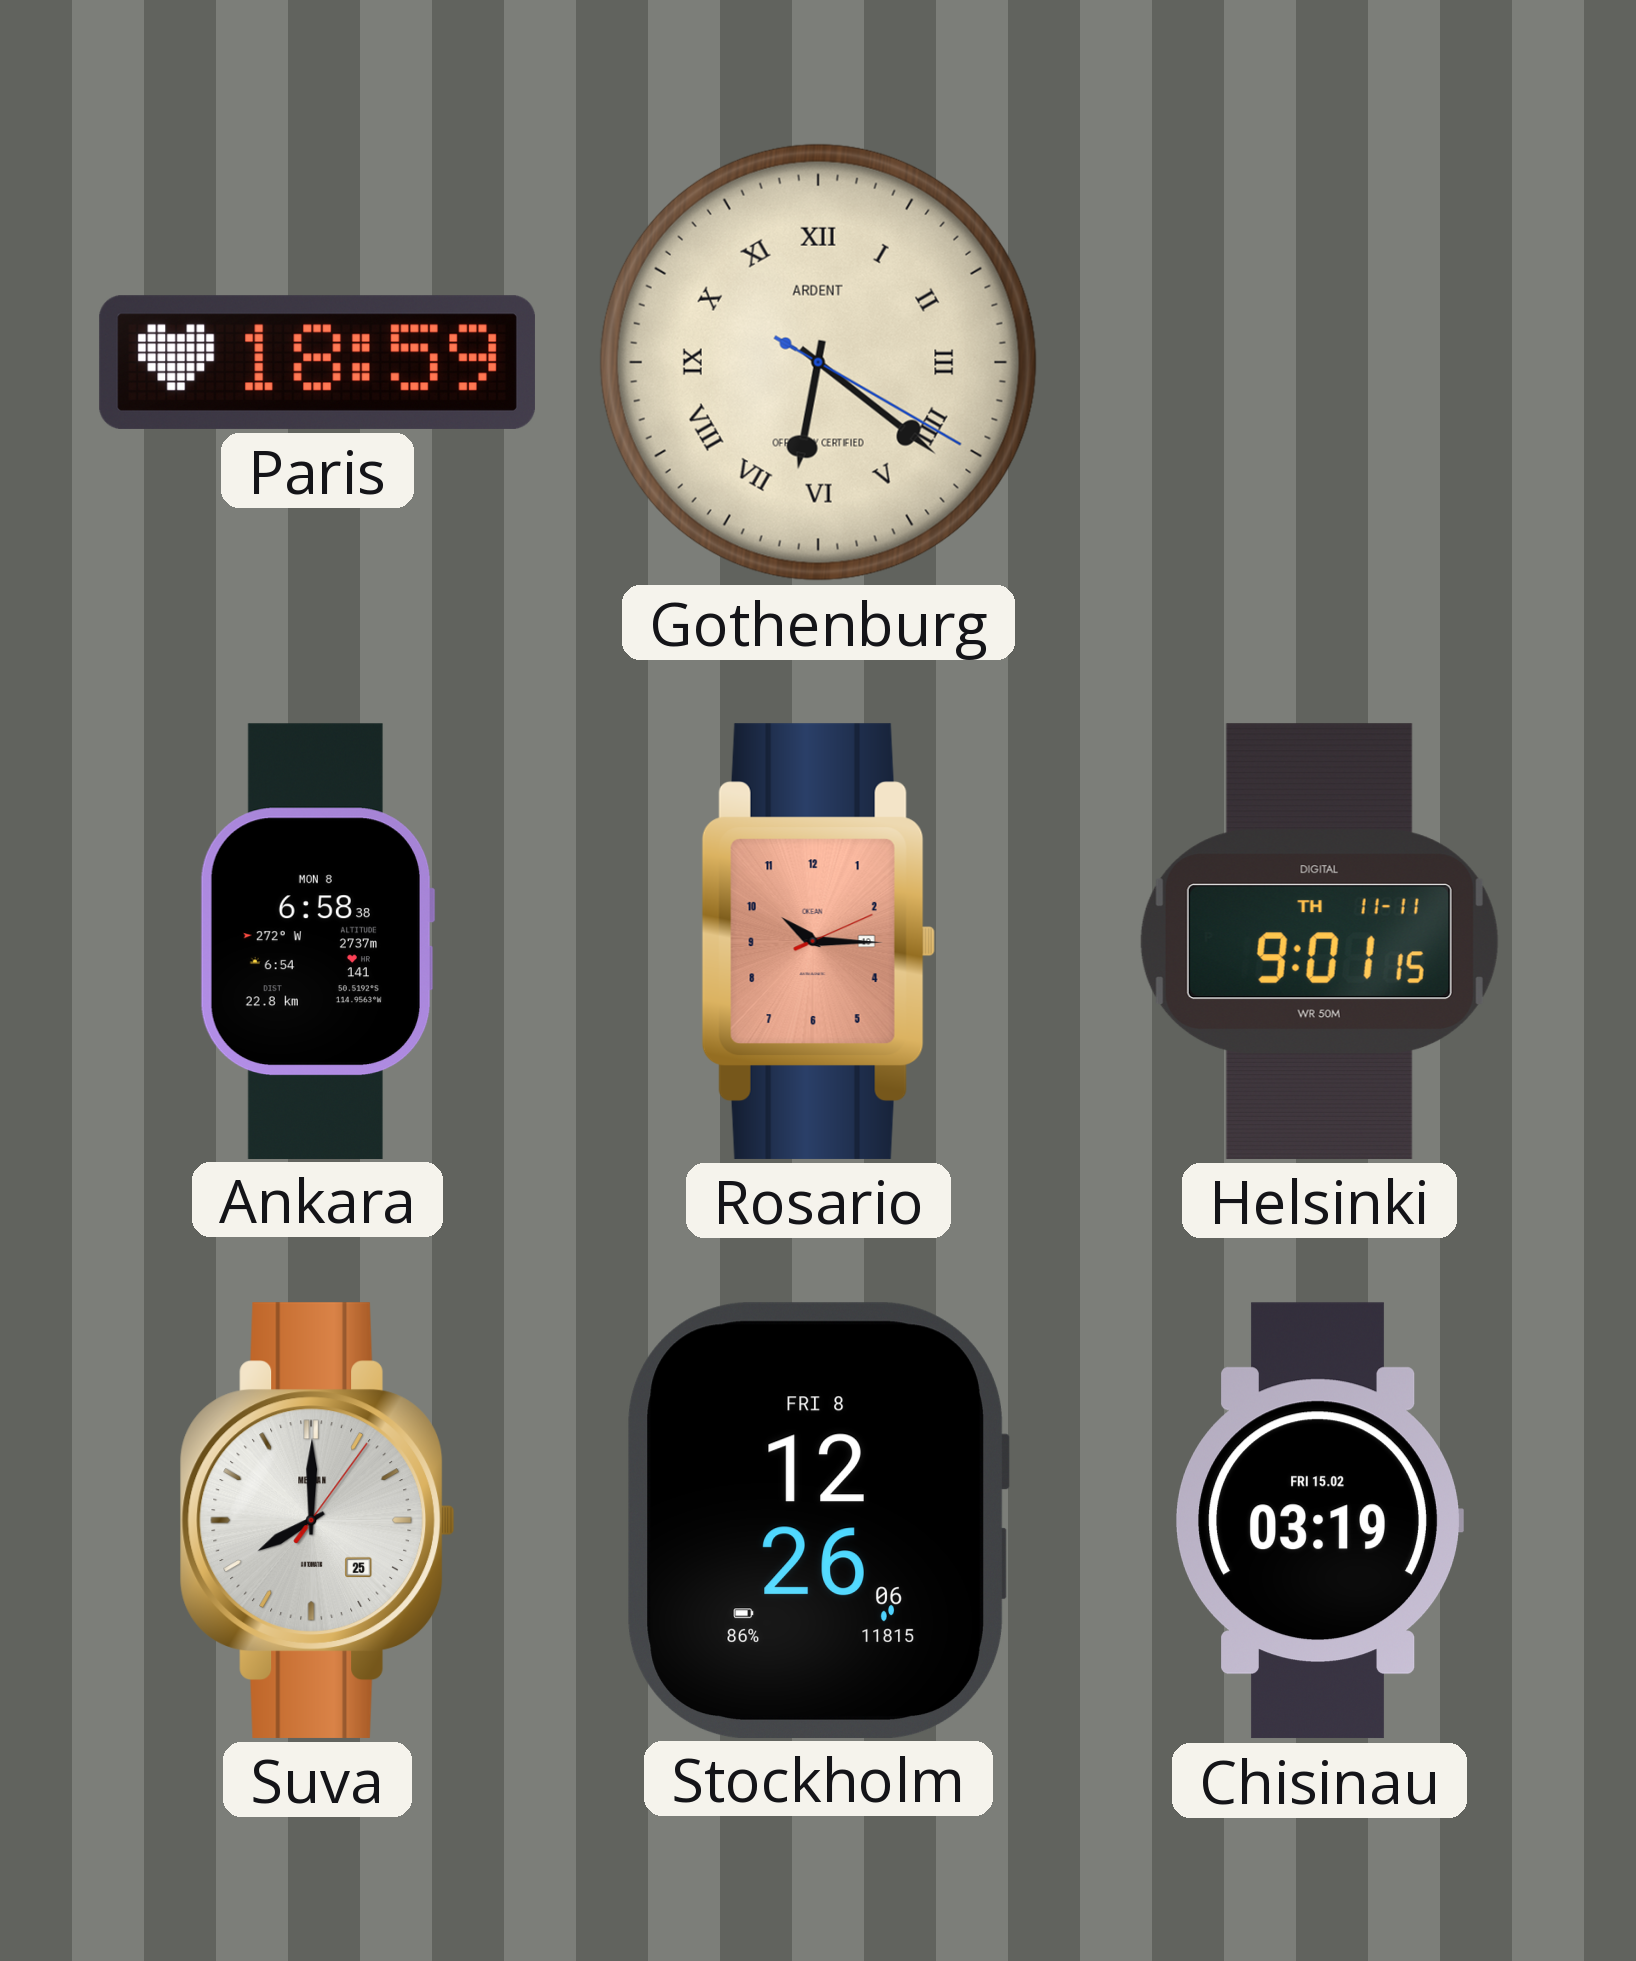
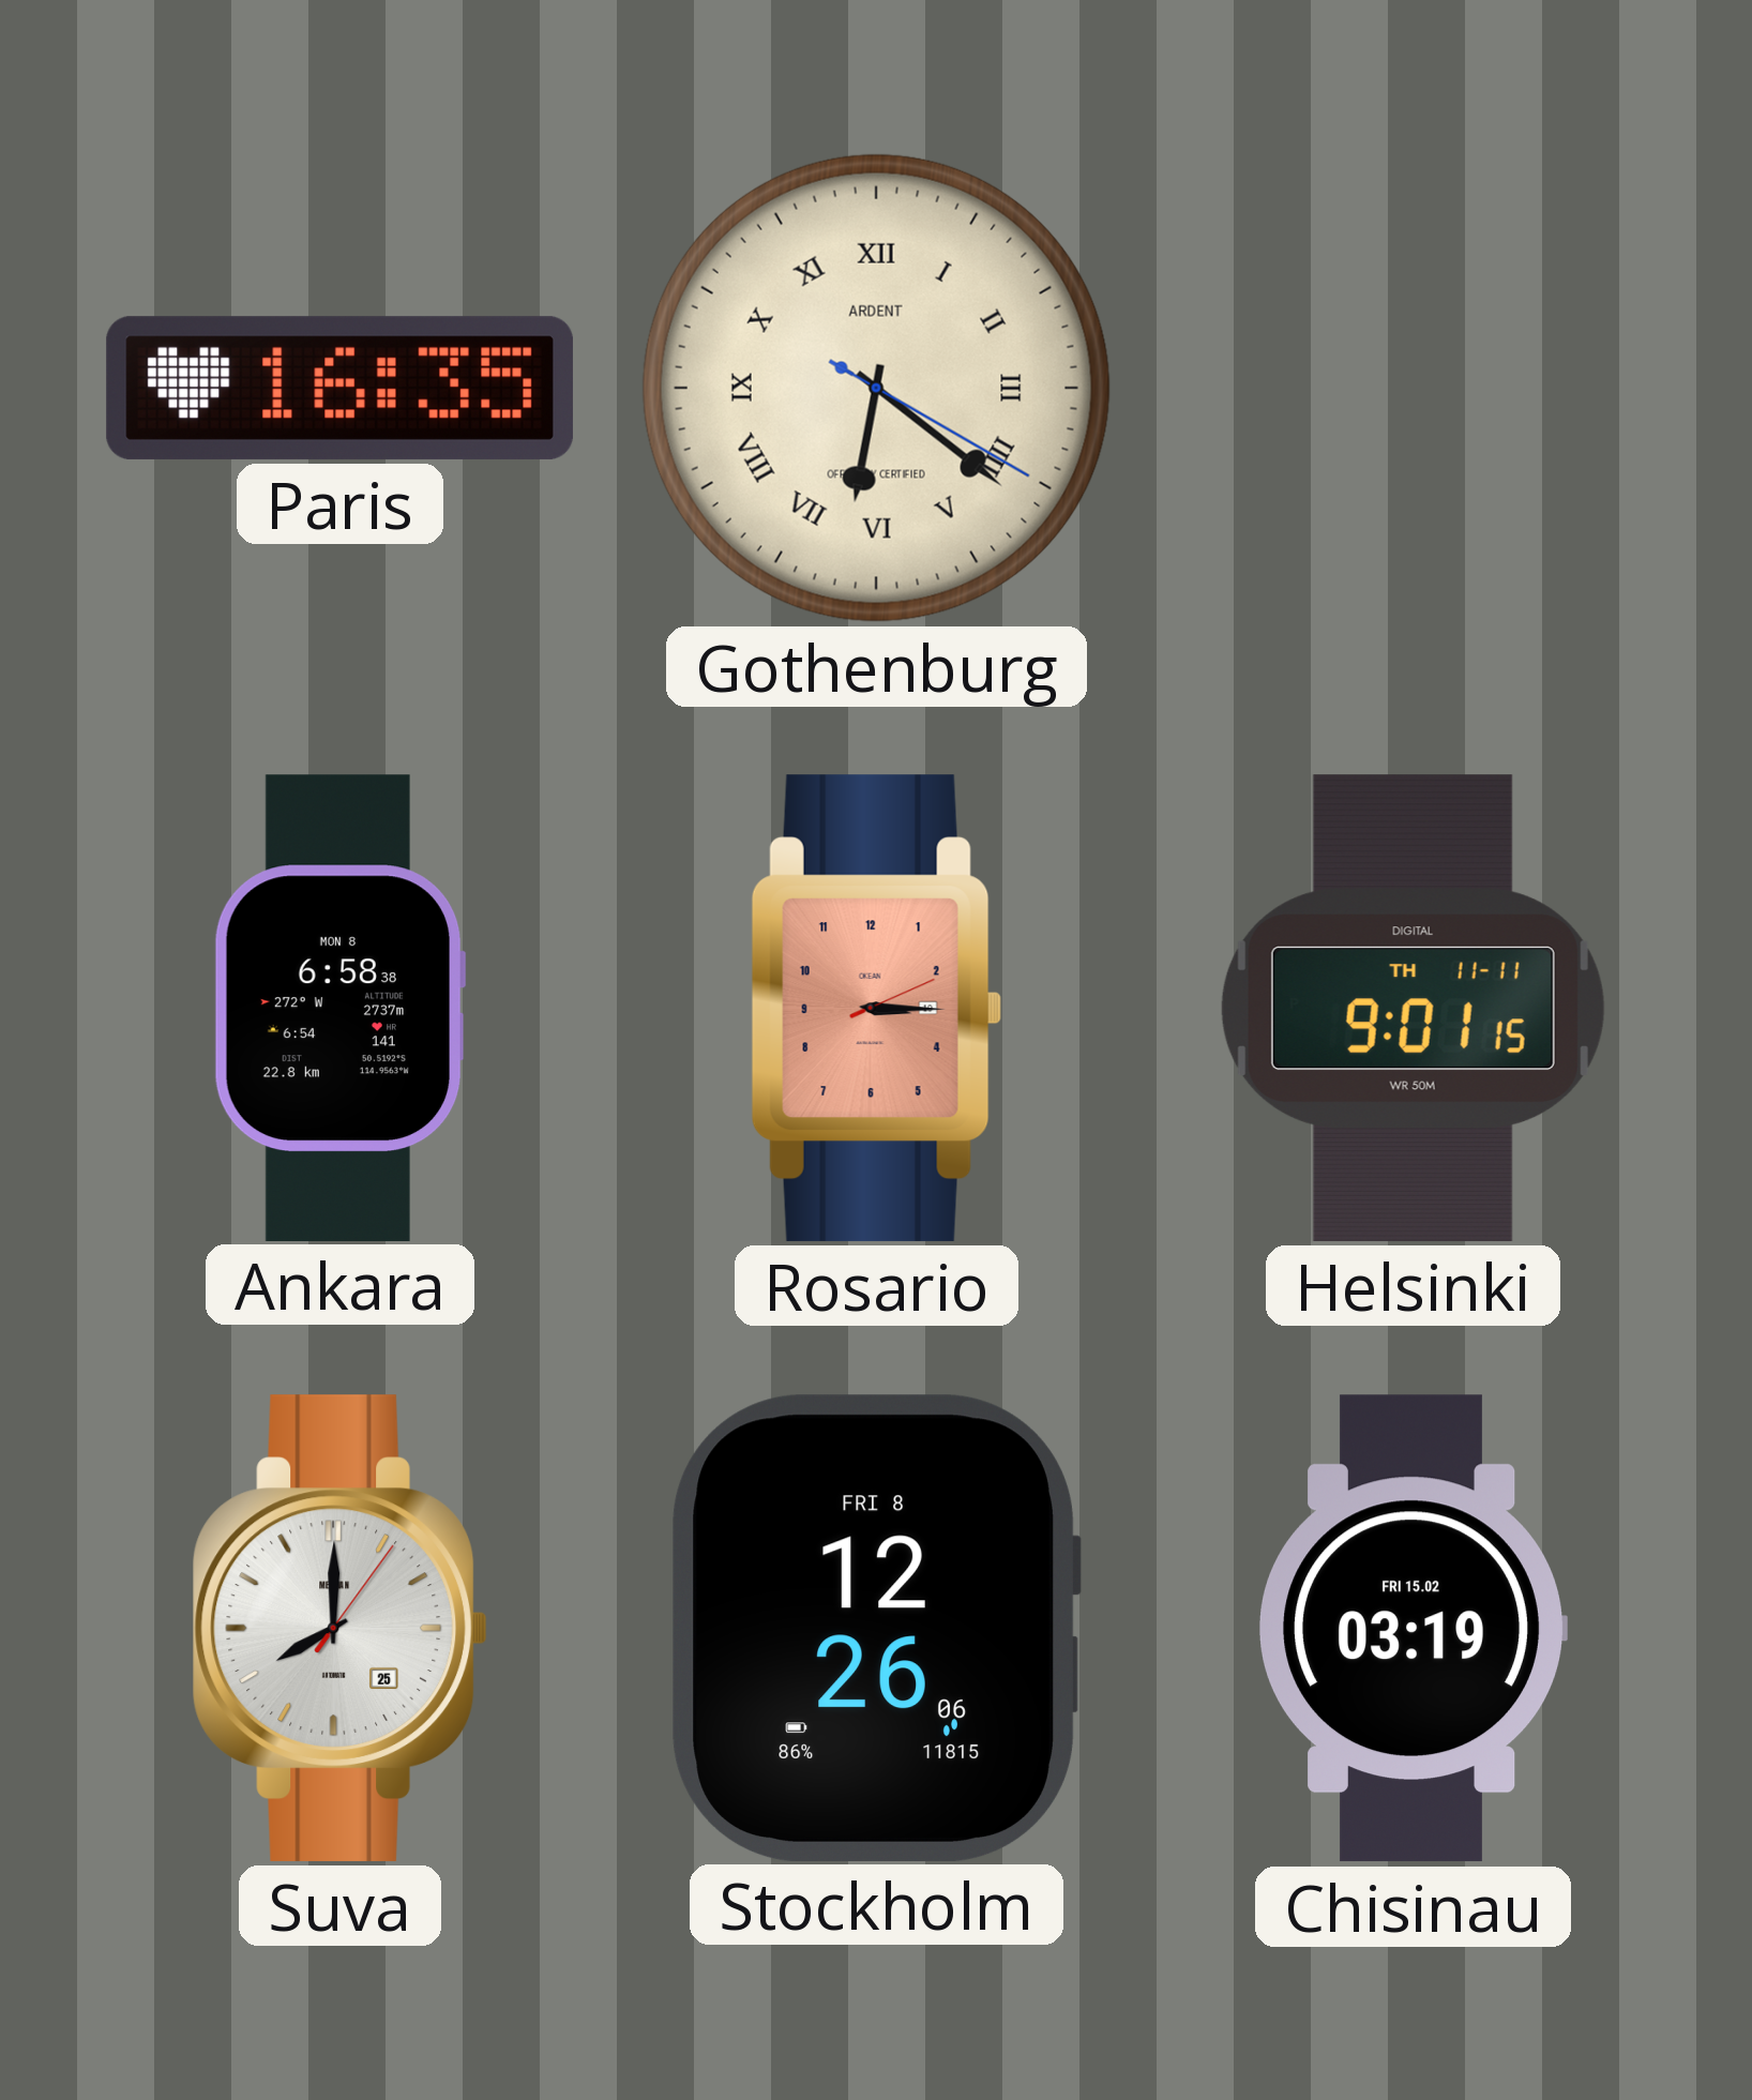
Paris: 18:59 -> 16:35 (339, 388)
Rosario: 10:15 -> 3:15 (876, 1008)
